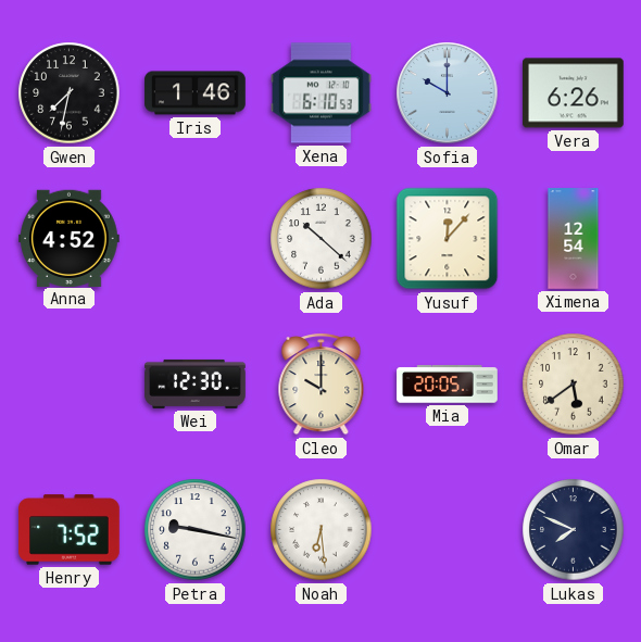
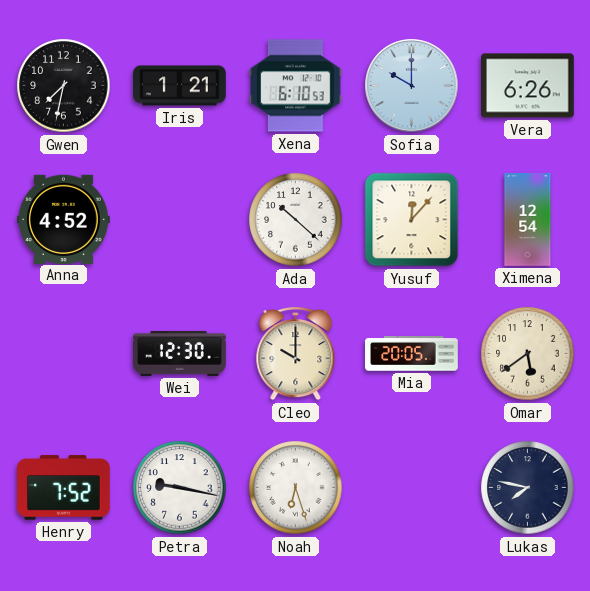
Iris: 1:46 -> 1:21 (180, 86)
Noah: 6:29 -> 6:27 (296, 488)
Lukas: 7:49 -> 7:47 (528, 488)
